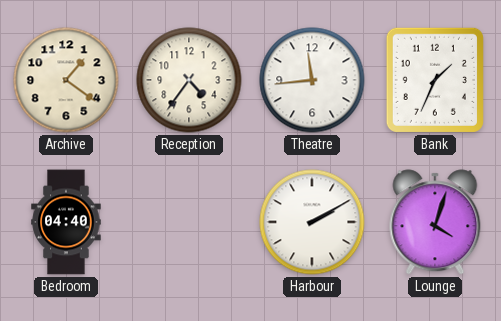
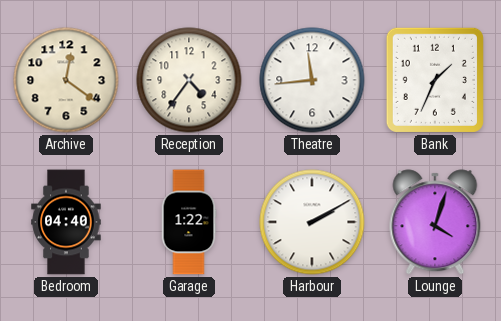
Archive: 1:21 -> 12:21 (66, 80)
Garage: none -> 1:22 (189, 222)
